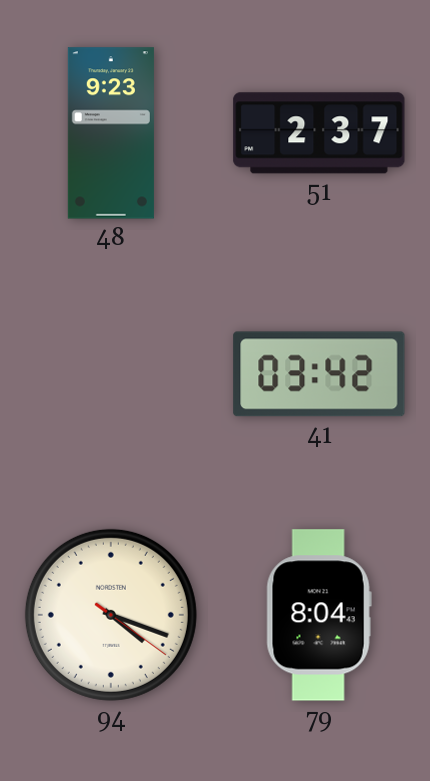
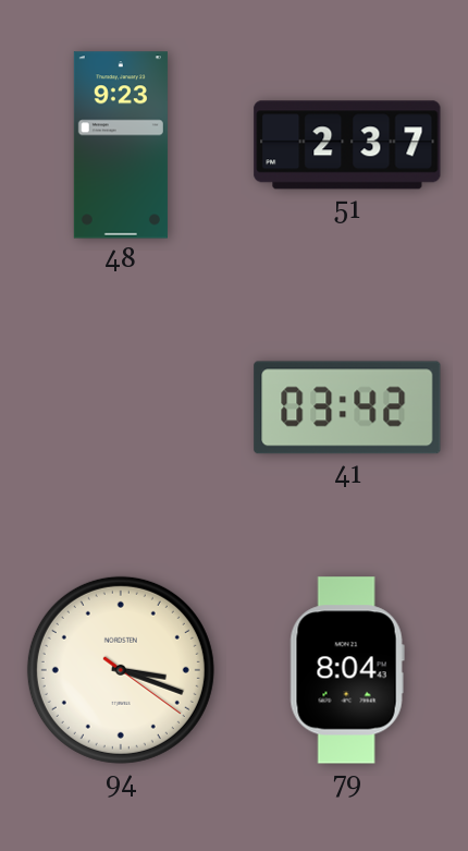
94: 4:18 -> 3:18 (121, 670)
